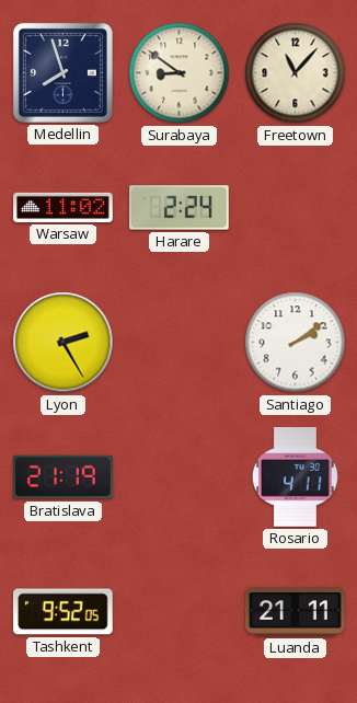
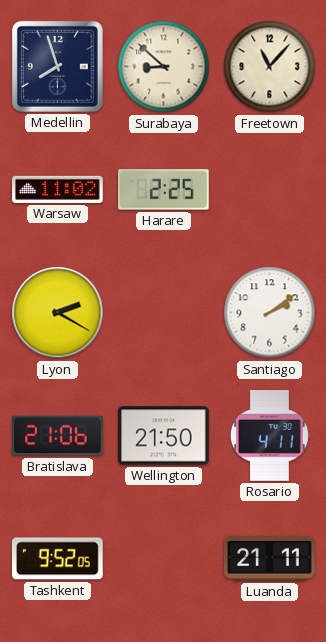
Surabaya: 8:51 -> 8:52 (164, 67)
Harare: 2:24 -> 2:25 (164, 190)
Lyon: 2:25 -> 2:20 (58, 313)
Bratislava: 21:19 -> 21:06 (58, 436)
Wellington: none -> 21:50 (164, 436)
